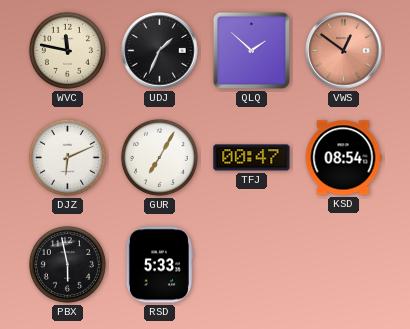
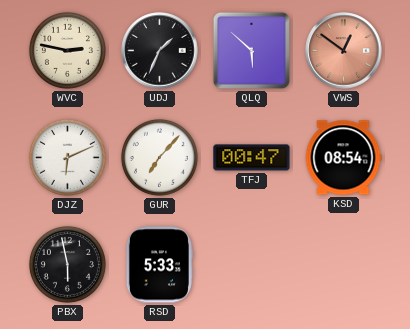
WVC: 11:47 -> 2:47 (67, 50)
QLQ: 1:52 -> 5:52 (251, 50)
GUR: 7:05 -> 7:07 (159, 157)
